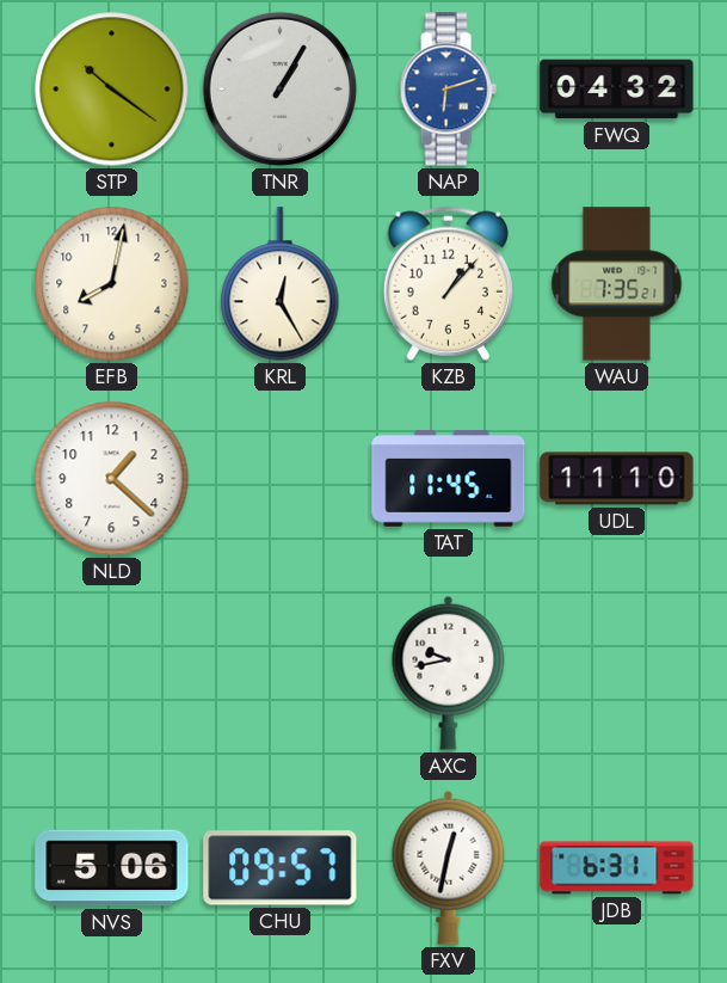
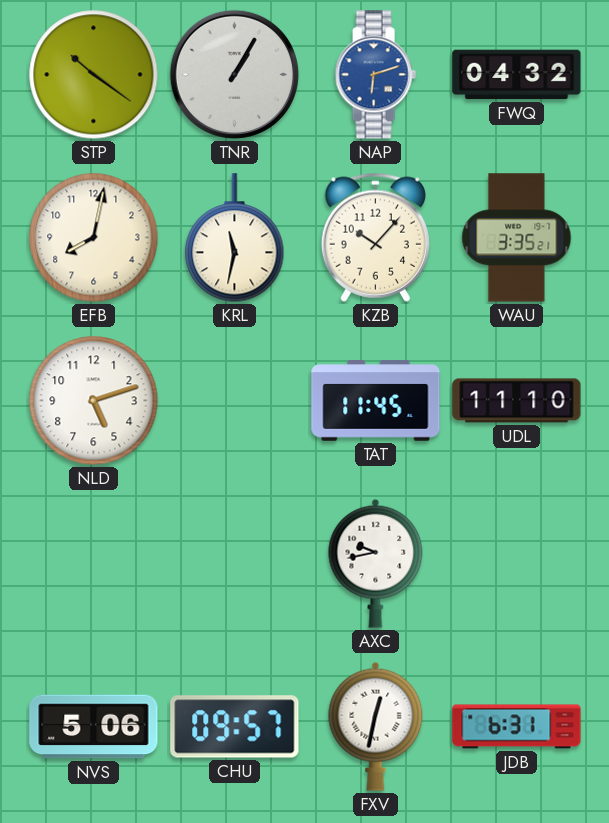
KRL: 12:25 -> 11:32 (235, 238)
KZB: 1:07 -> 10:07 (375, 237)
WAU: 7:35 -> 3:35 (517, 238)
NLD: 1:22 -> 5:12 (94, 401)
